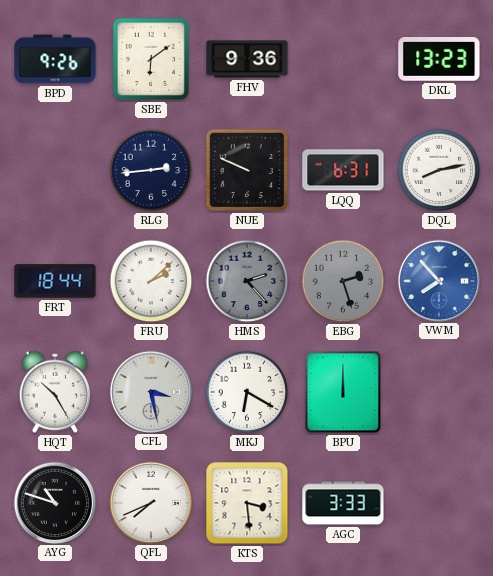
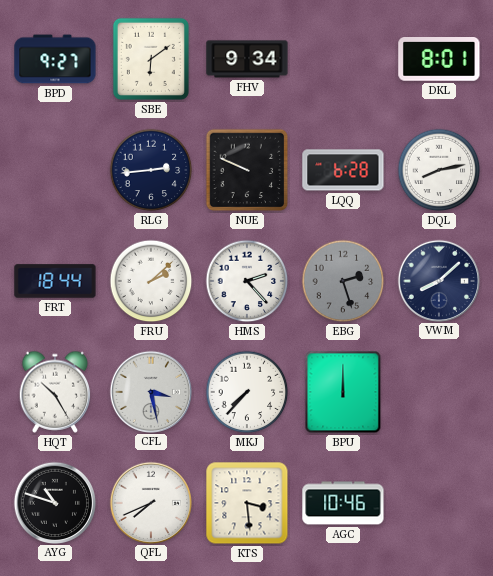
BPD: 9:26 -> 9:27 (55, 59)
FHV: 9:36 -> 9:34 (247, 59)
DKL: 13:23 -> 8:01 (439, 60)
LQQ: 6:31 -> 6:28 (343, 170)
HMS dial: grey -> white (247, 281)
VWM: 7:53 -> 8:08 (438, 280)
VWM dial: blue -> navy (438, 280)
MKJ: 6:20 -> 7:37 (247, 392)
AGC: 3:33 -> 10:46 (343, 503)
